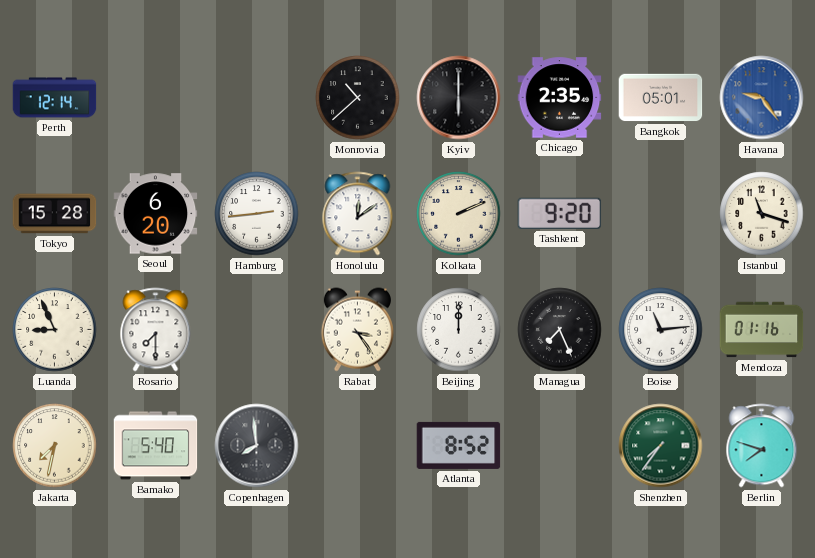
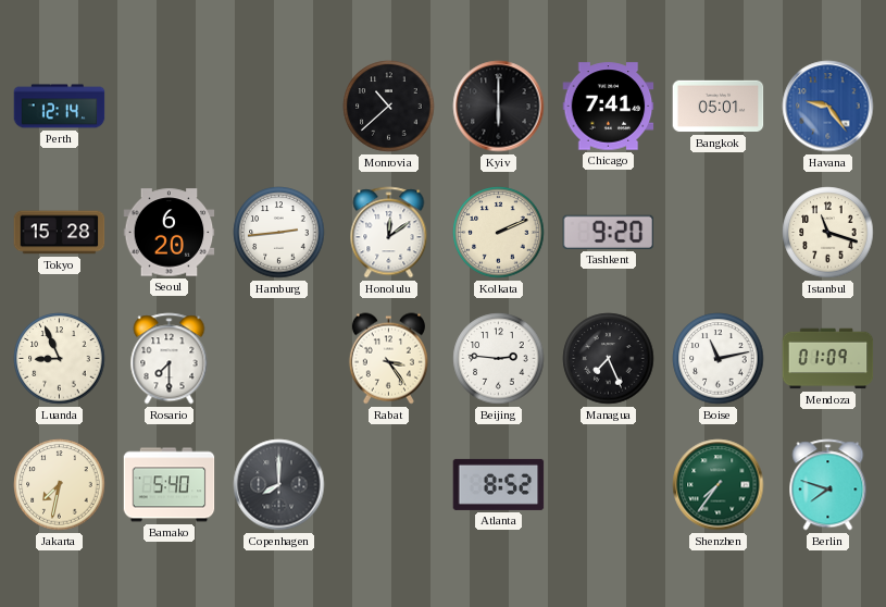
Chicago: 2:35 -> 7:41 (609, 107)
Beijing: 12:00 -> 2:46 (499, 359)
Boise: 11:14 -> 11:13 (719, 359)
Mendoza: 01:16 -> 01:09 (828, 359)
Copenhagen: 7:59 -> 8:00 (279, 485)
